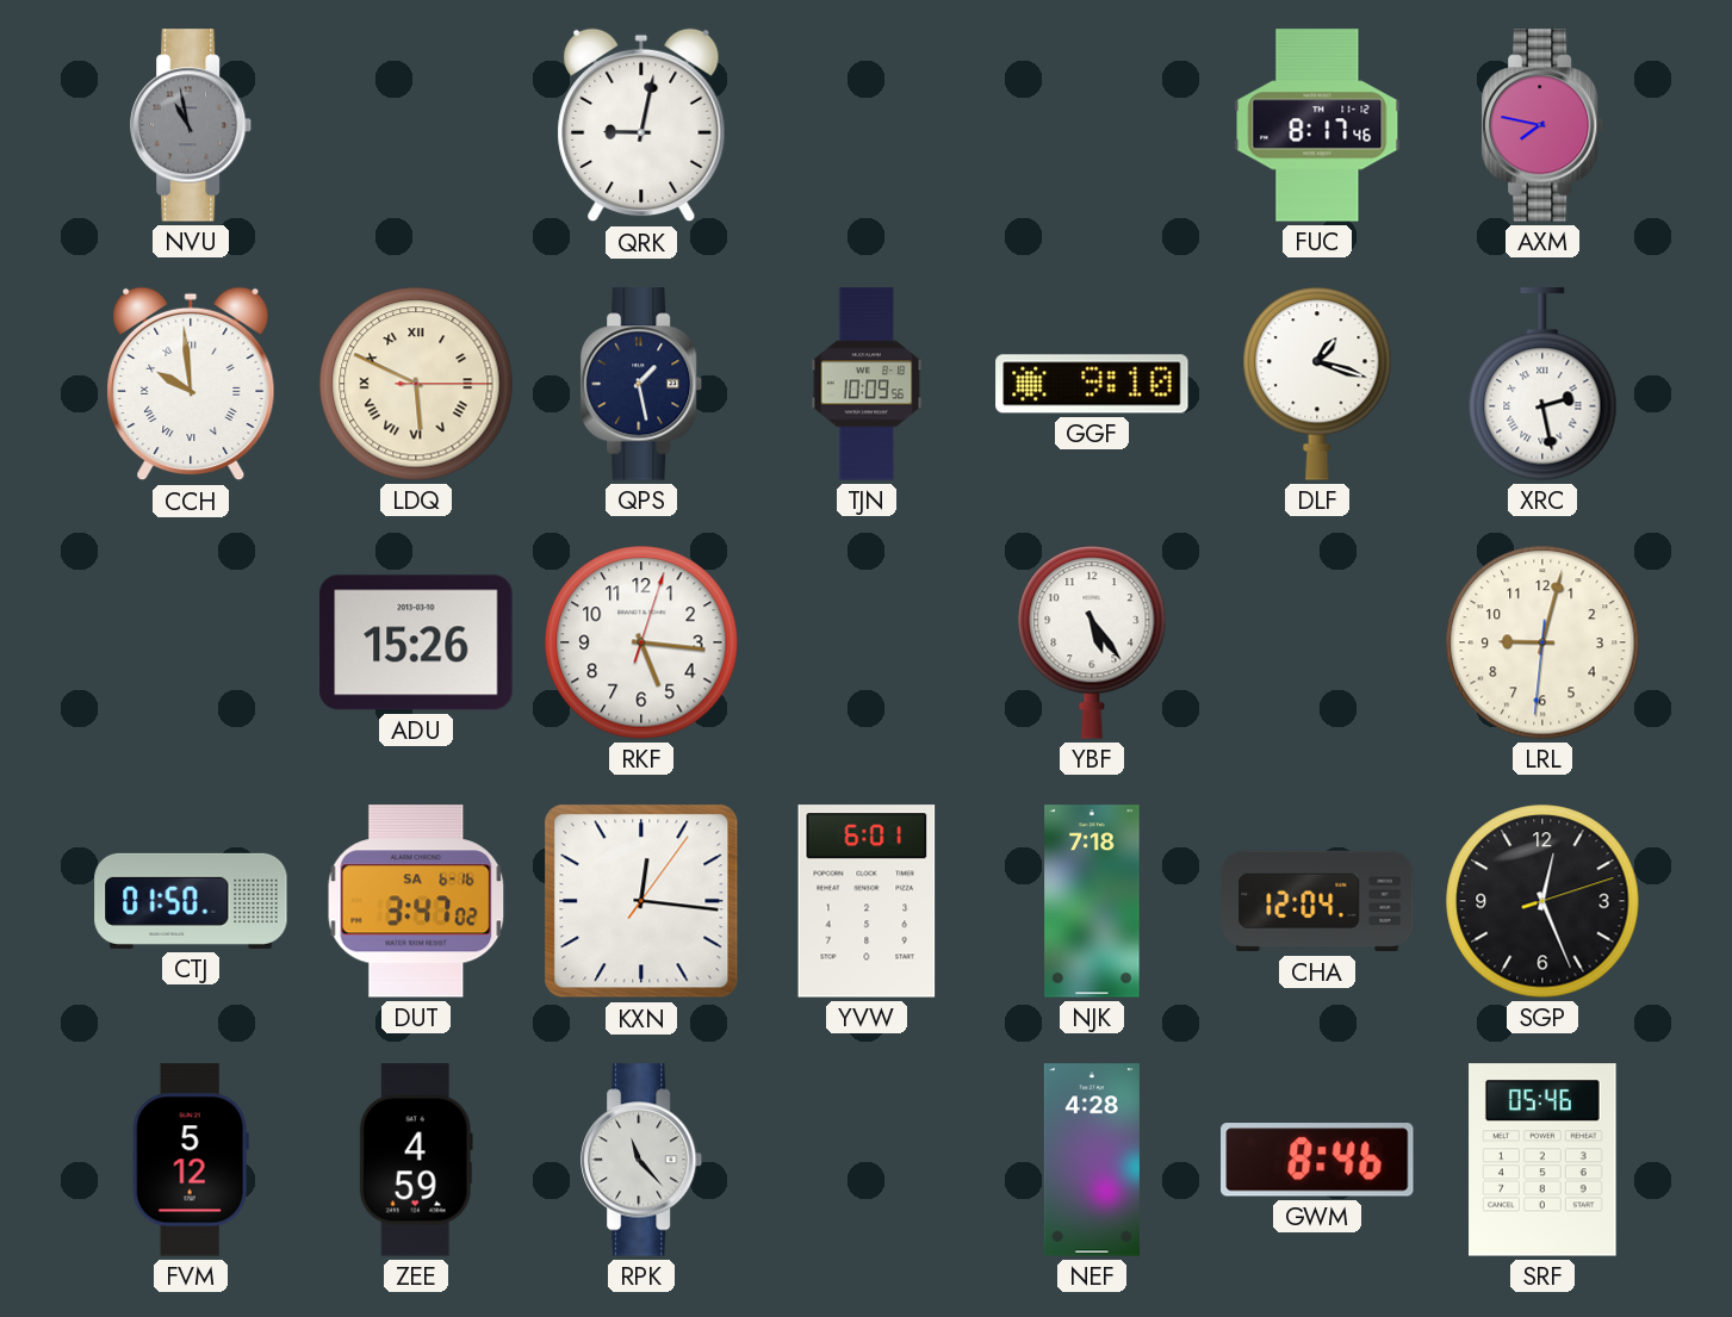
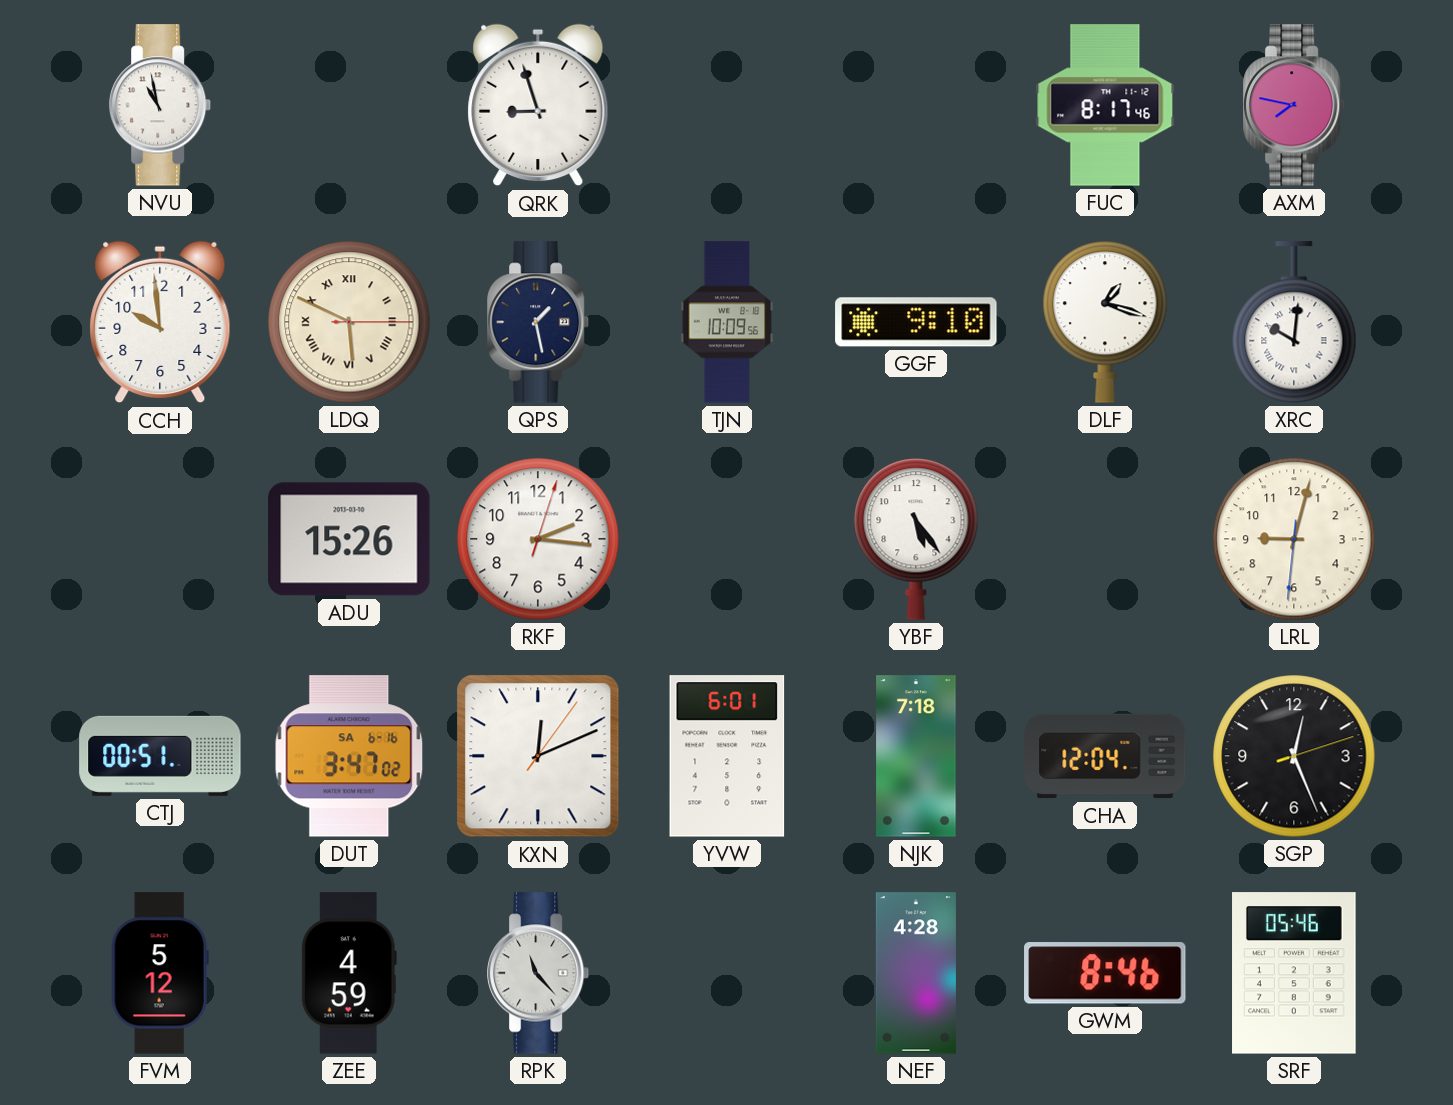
NVU dial: grey -> white (161, 105)
QRK: 9:02 -> 8:57 (538, 105)
CCH numerals: Roman -> Arabic (160, 322)
XRC: 2:28 -> 10:01 (1294, 322)
RKF: 5:16 -> 2:16 (538, 539)
CTJ: 01:50 -> 00:51 (160, 756)
KXN: 12:16 -> 12:11 (538, 756)
